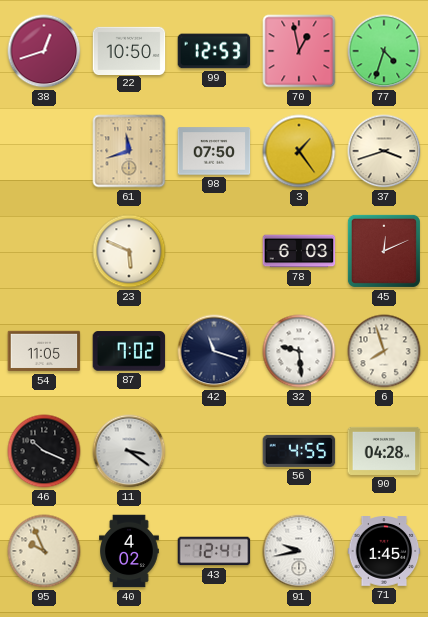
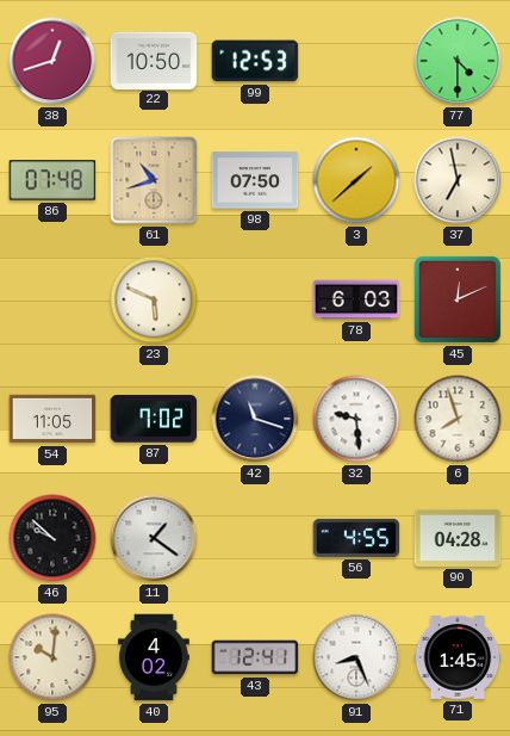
70: 12:58 -> none (299, 51)
77: 4:33 -> 4:30 (458, 61)
86: none -> 07:48 (52, 180)
61: 11:42 -> 10:42 (154, 180)
3: 1:24 -> 1:38 (356, 180)
37: 3:42 -> 6:58 (458, 180)
46: 10:19 -> 9:52 (52, 538)
11: 3:21 -> 1:21 (154, 538)
95: 9:56 -> 10:01 (52, 657)
91: 9:43 -> 8:26 (356, 657)
